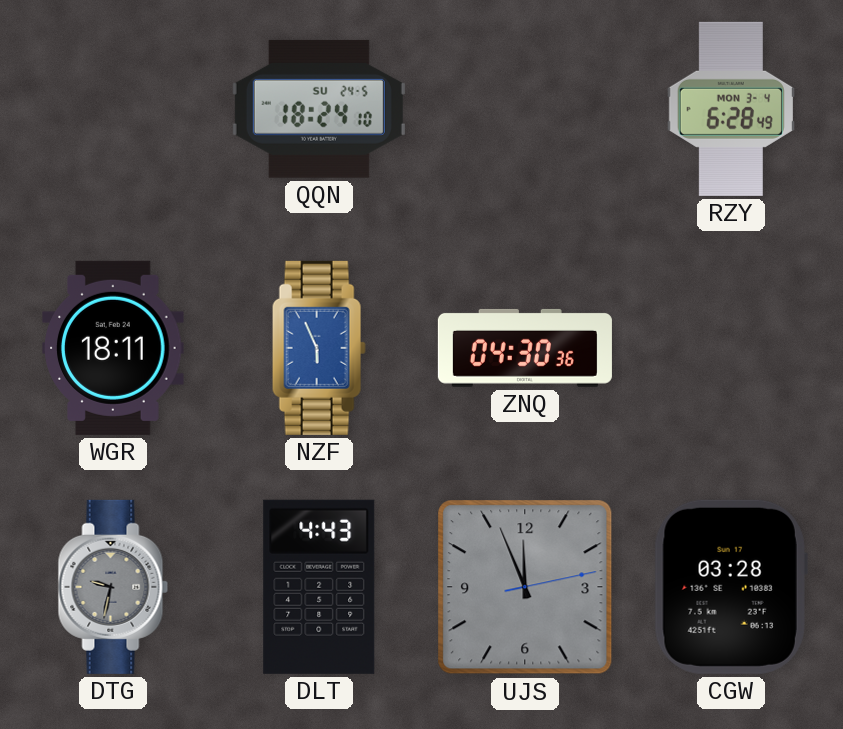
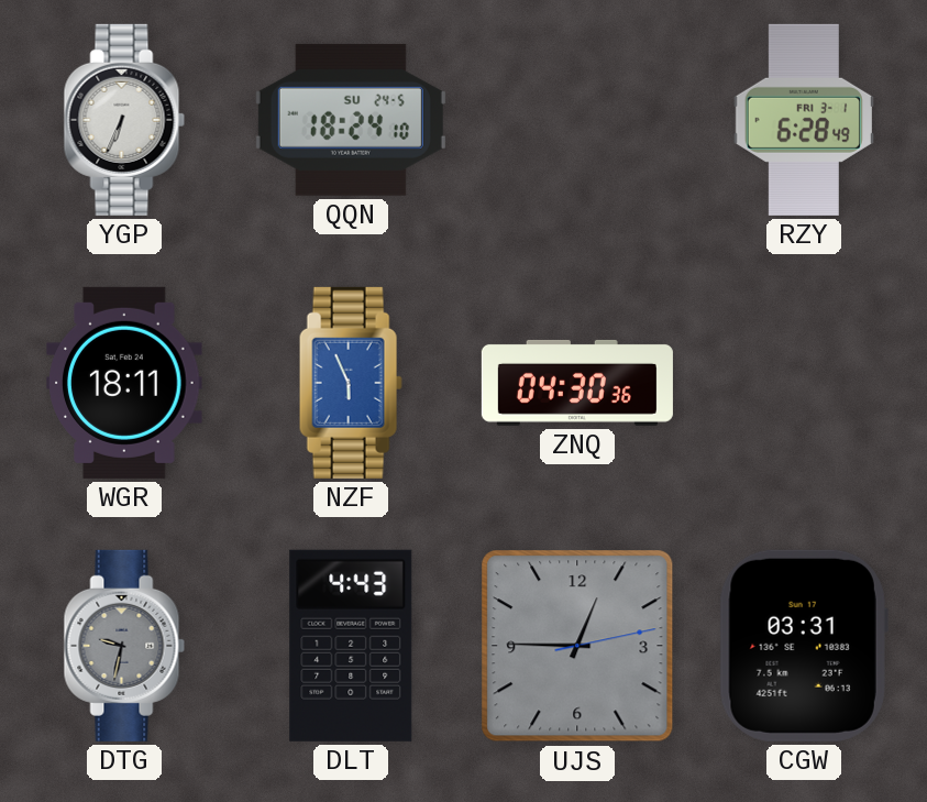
YGP: none -> 6:34 (124, 120)
RZY date: MON 3-4 -> FRI 3-1 (804, 120)
UJS: 11:56 -> 12:45 (577, 646)
CGW: 03:28 -> 03:31 (804, 646)
